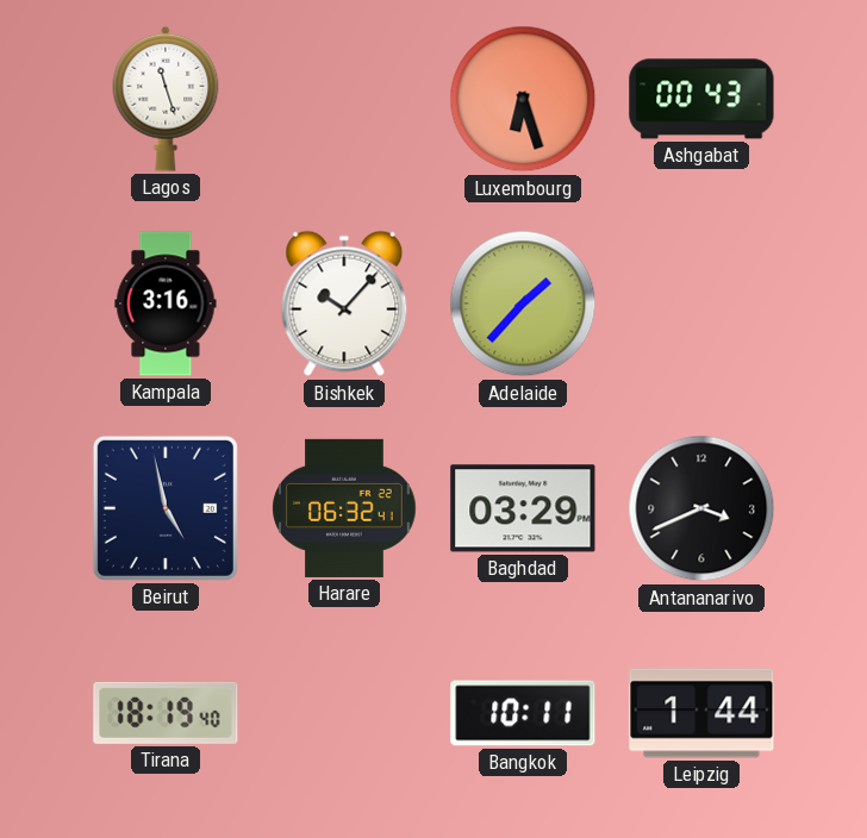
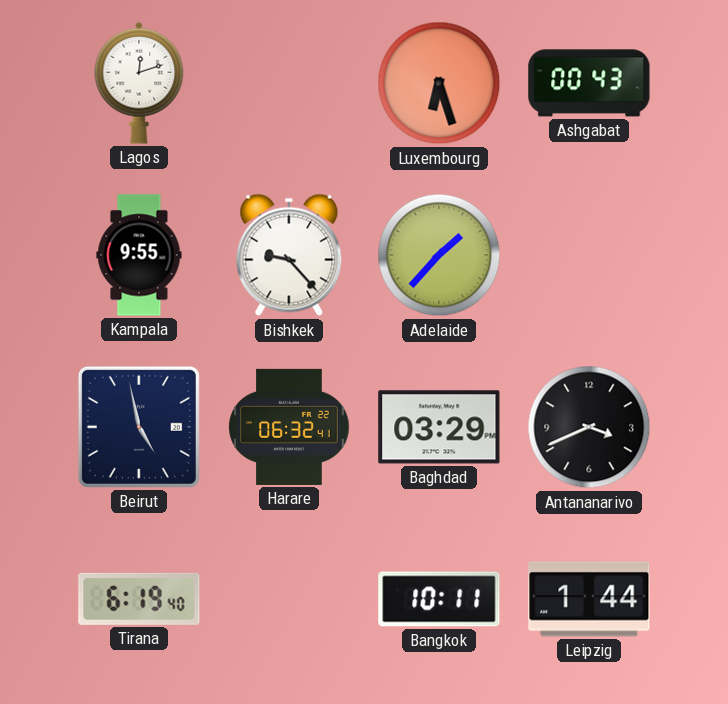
Lagos: 11:27 -> 12:12 (139, 83)
Kampala: 3:16 -> 9:55 (139, 255)
Bishkek: 10:07 -> 9:23 (289, 255)
Tirana: 18:19 -> 6:19 (139, 599)
